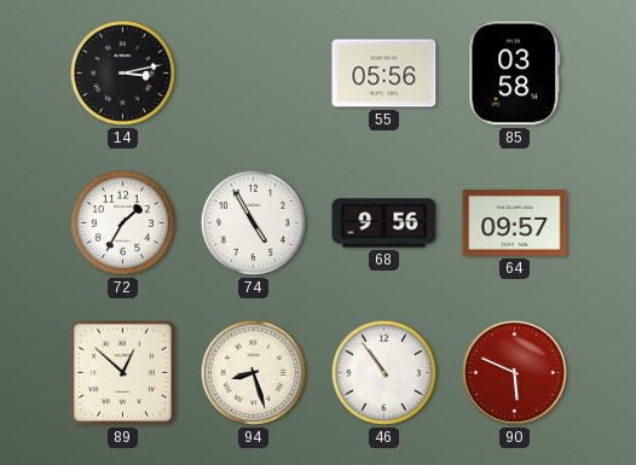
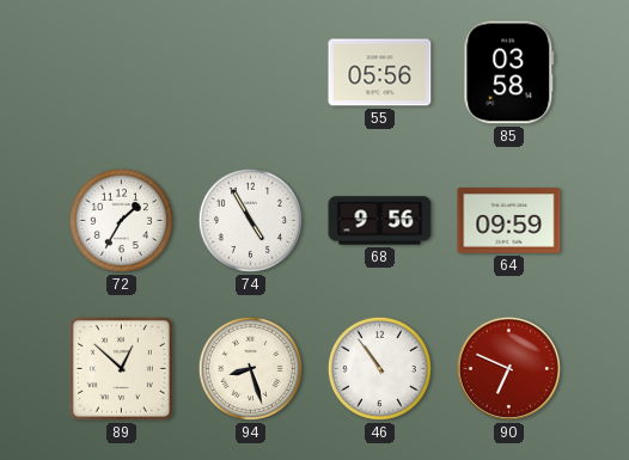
14: 3:13 -> none (122, 72)
64: 09:57 -> 09:59 (509, 221)
90: 5:49 -> 6:49 (508, 368)
